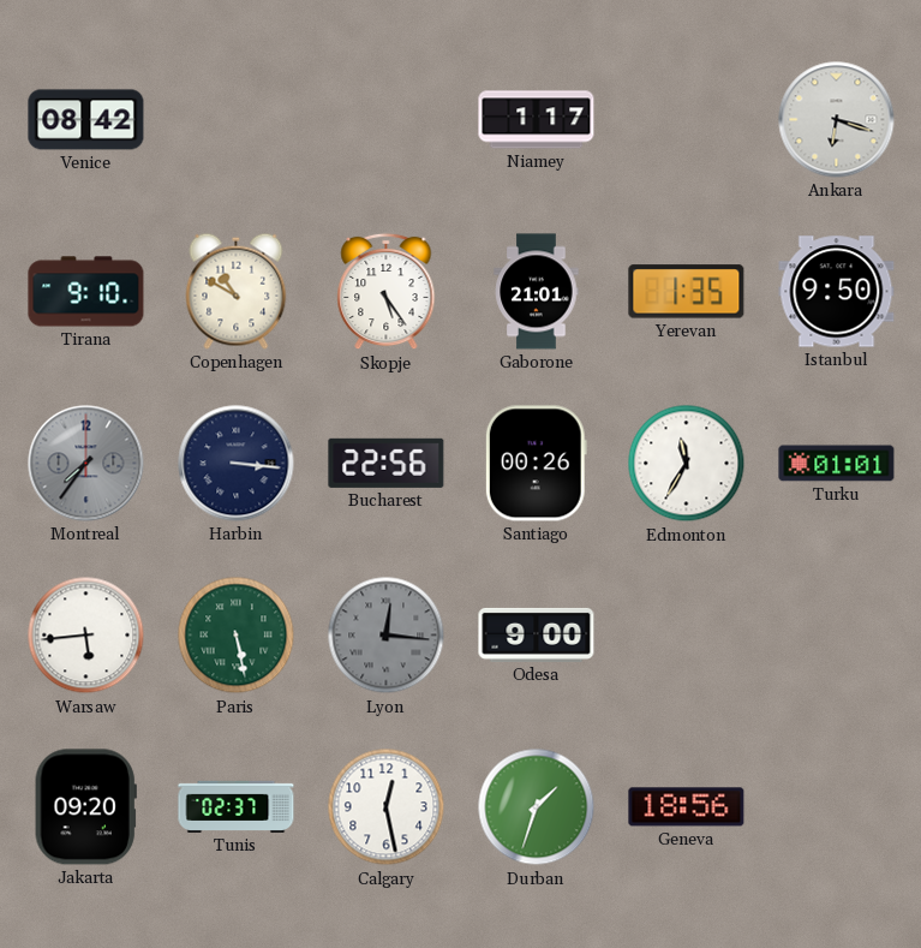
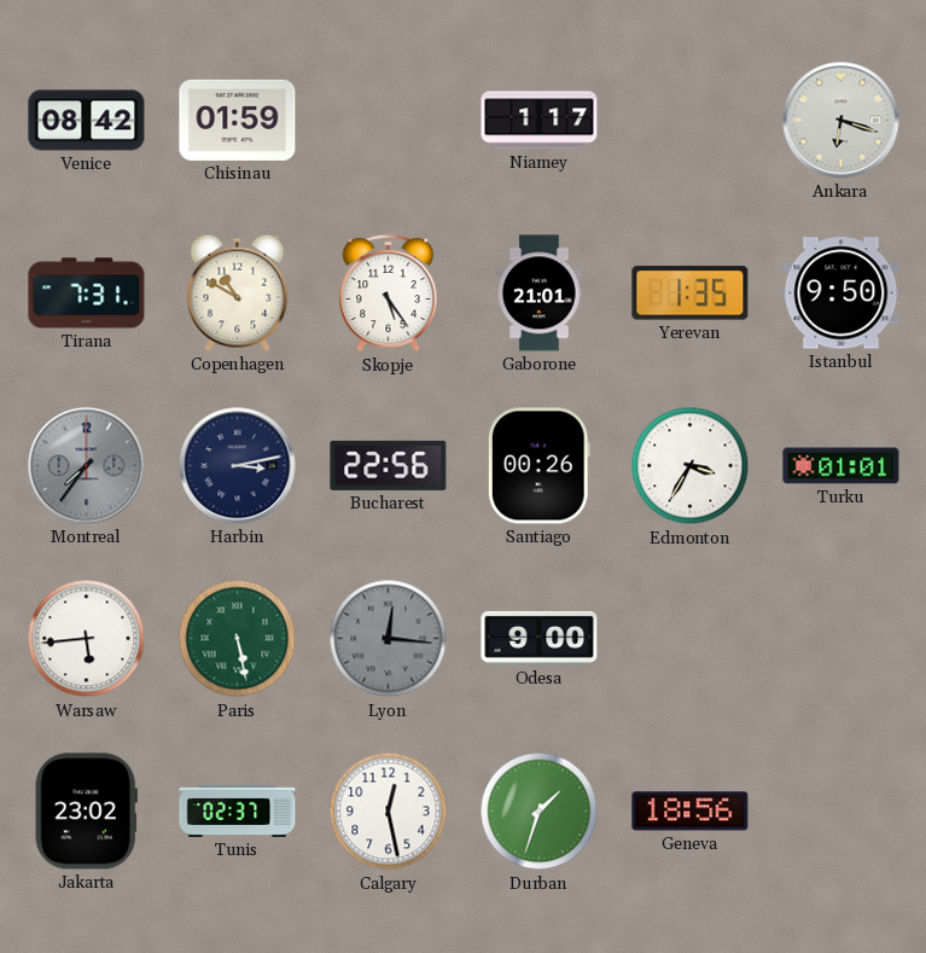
Chisinau: none -> 01:59 (238, 120)
Tirana: 9:10 -> 7:31 (87, 294)
Harbin: 3:16 -> 3:13 (238, 466)
Edmonton: 11:35 -> 3:35 (691, 466)
Jakarta: 09:20 -> 23:02 (86, 812)
